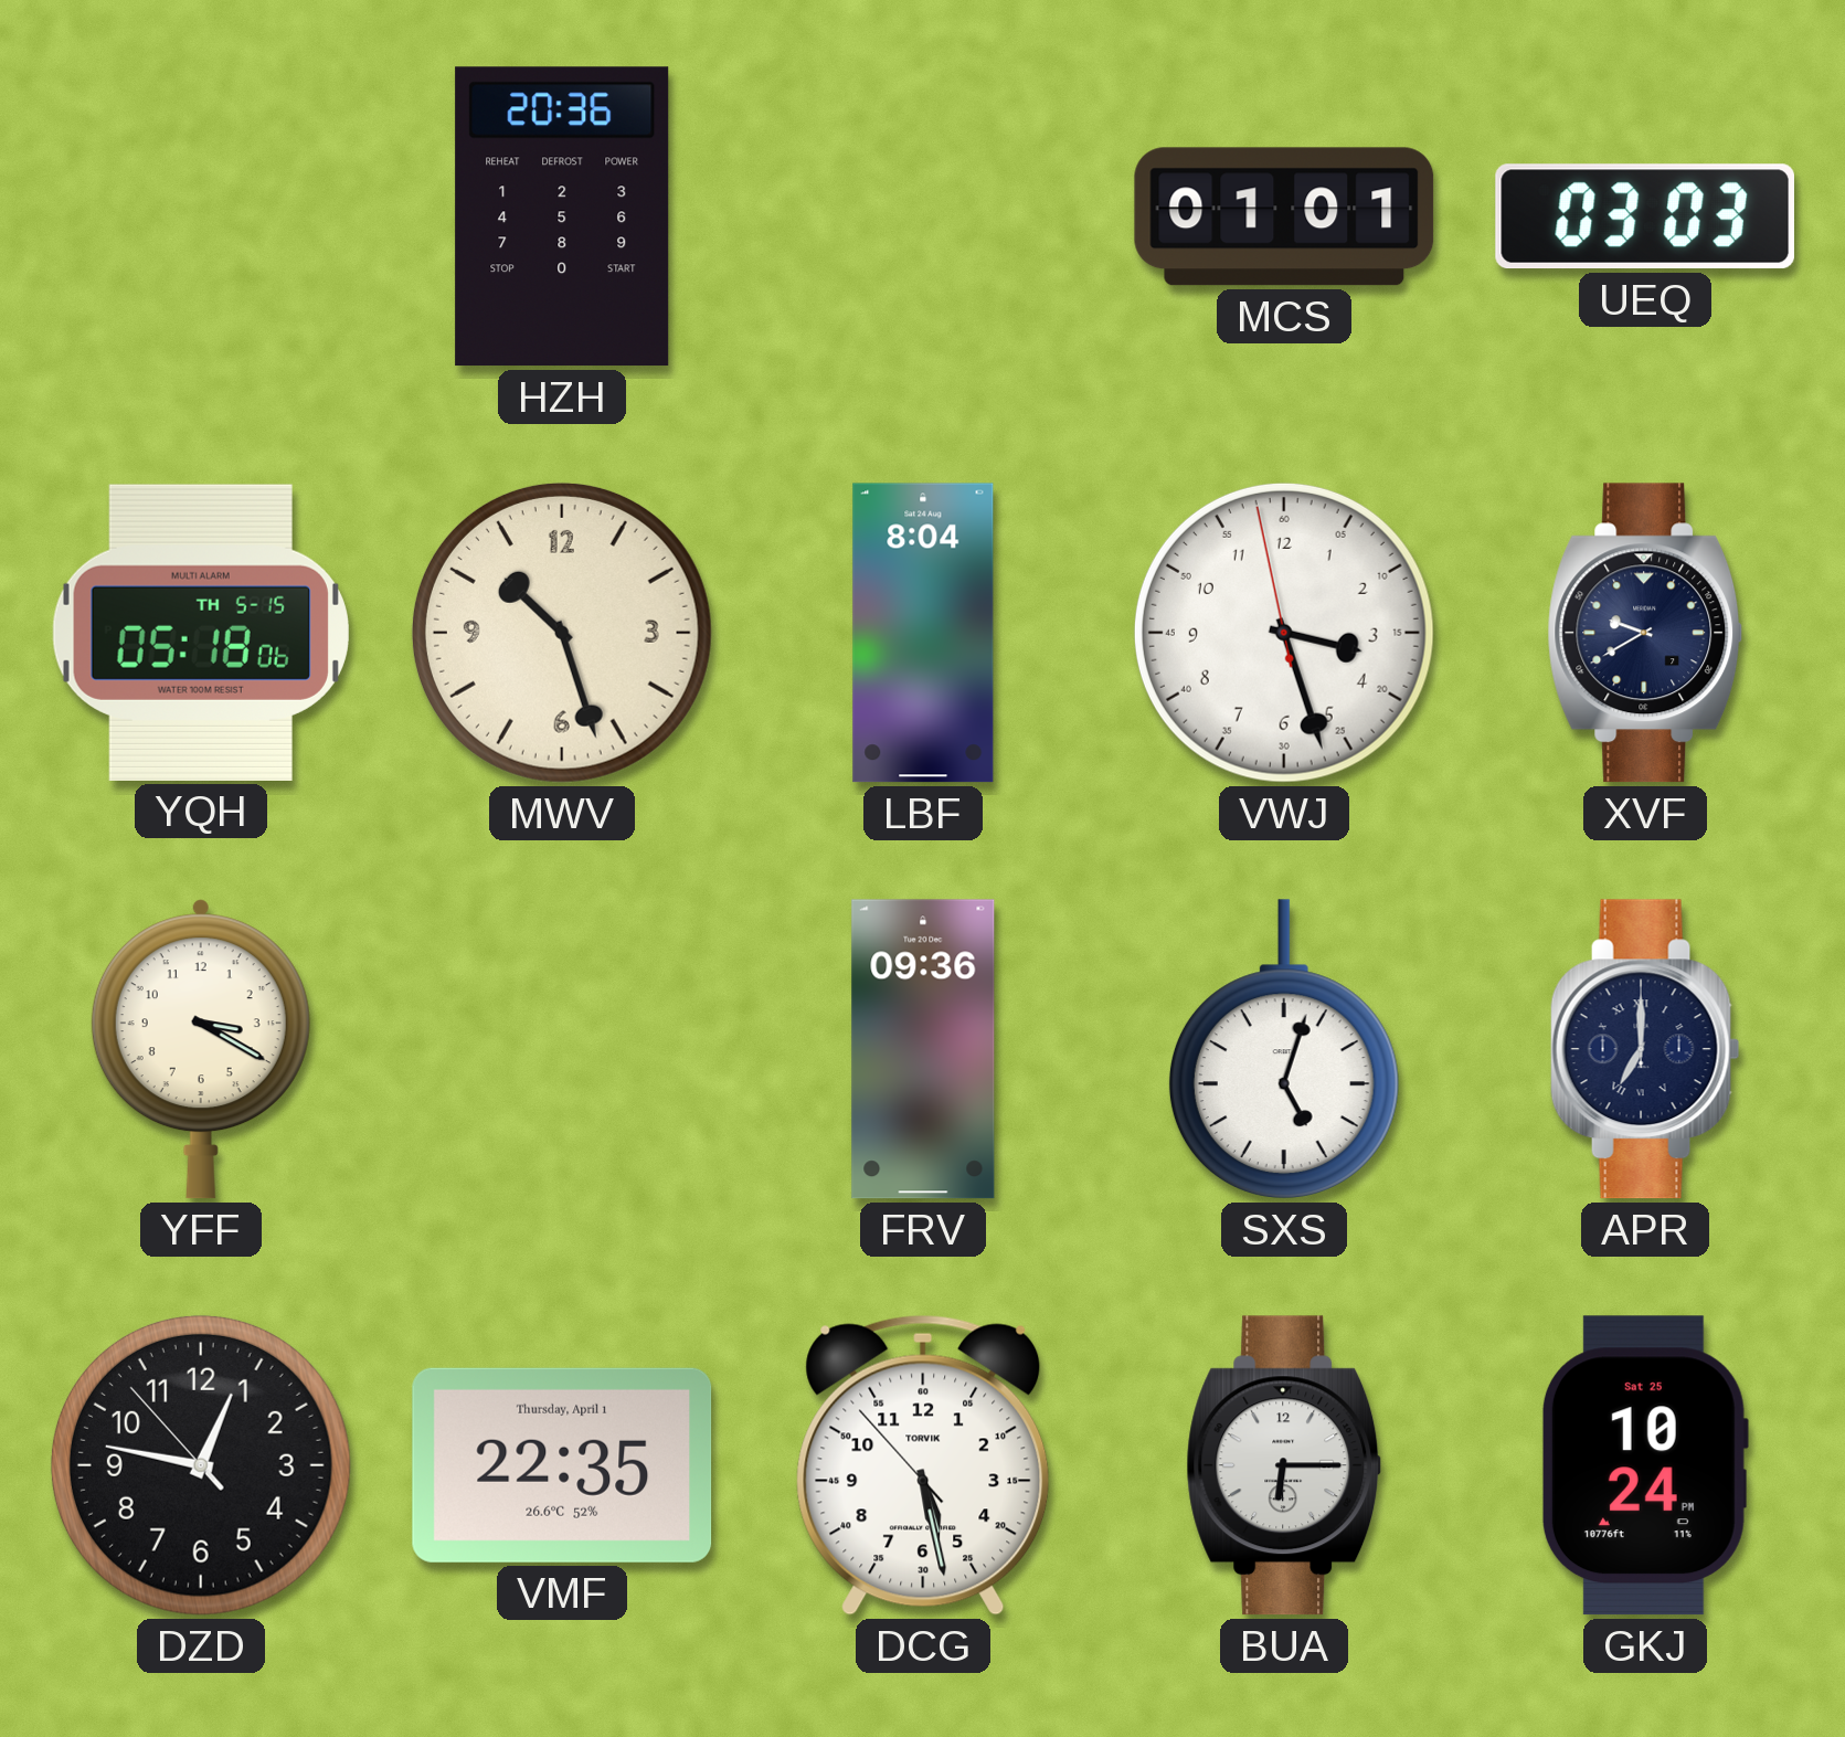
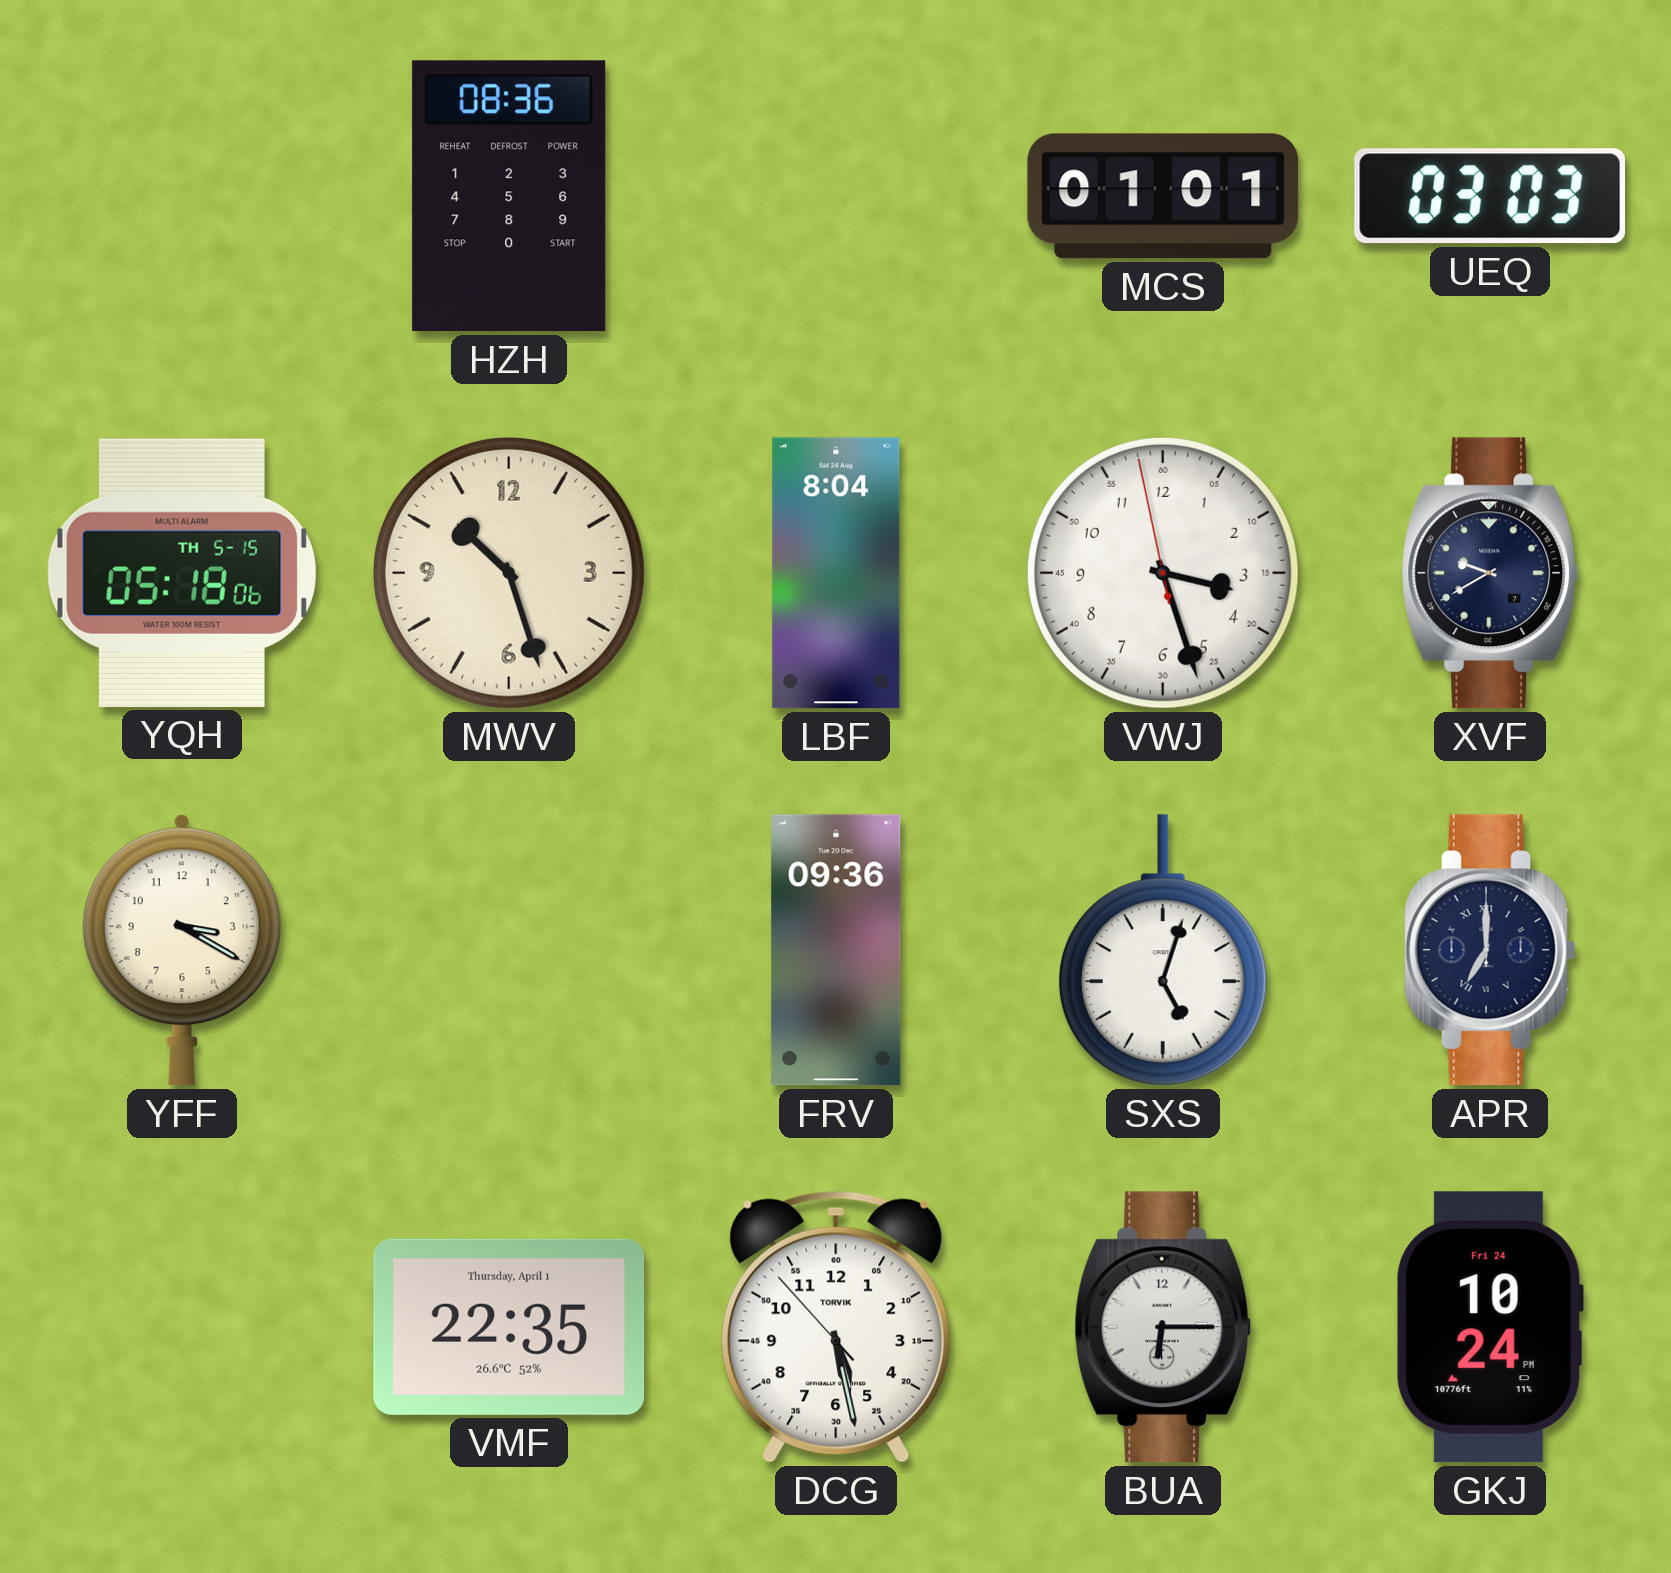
HZH: 20:36 -> 08:36 (509, 196)
DZD: 12:46 -> none (201, 1465)
GKJ date: Sat 25 -> Fri 24 (1489, 1327)
